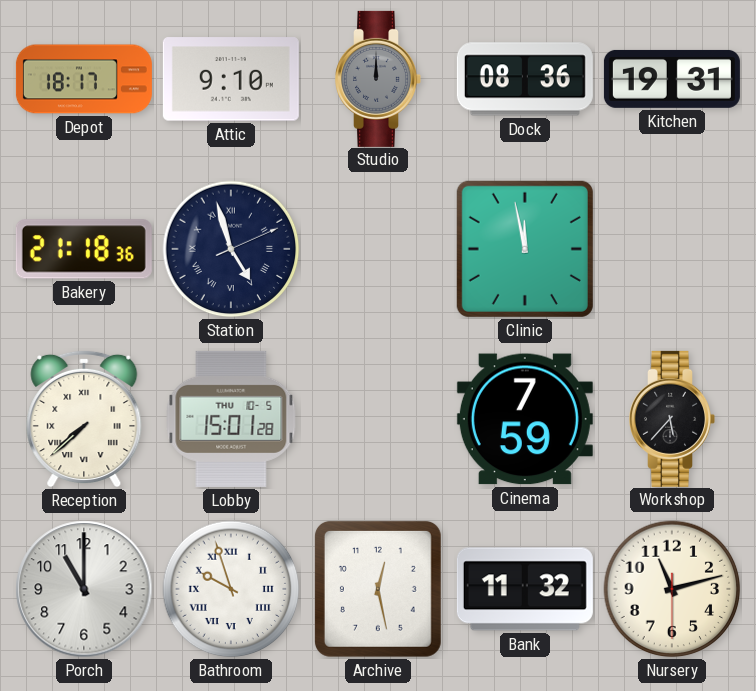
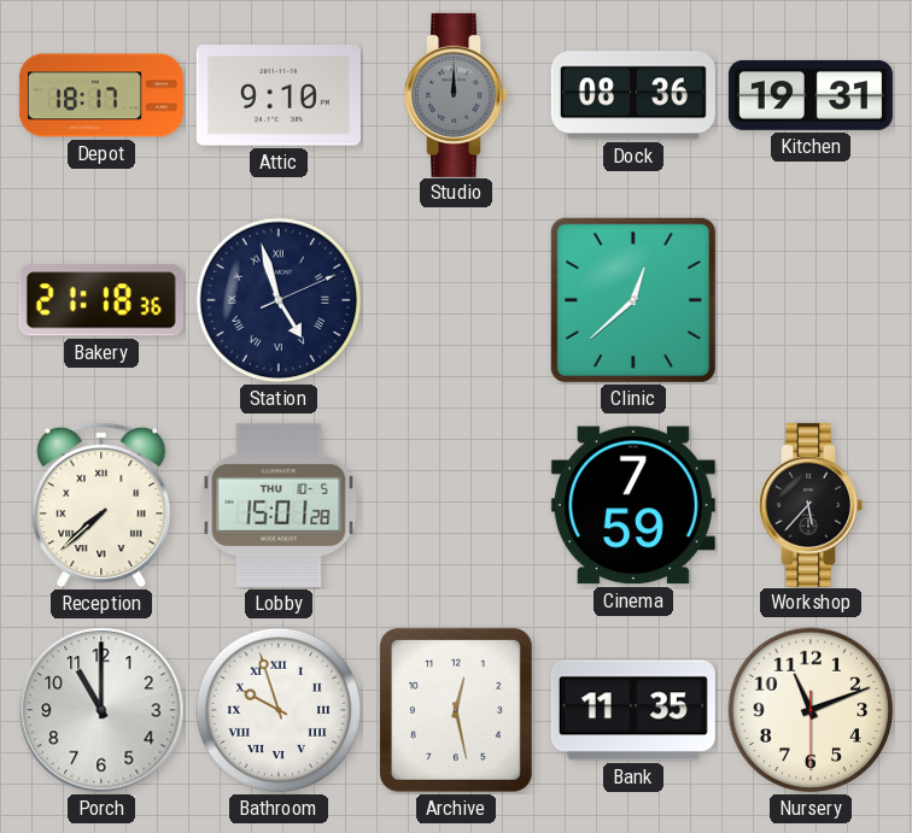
Clinic: 11:58 -> 12:38 (633, 300)
Bank: 11:32 -> 11:35 (633, 710)
Nursery: 11:12 -> 11:11 (811, 710)
